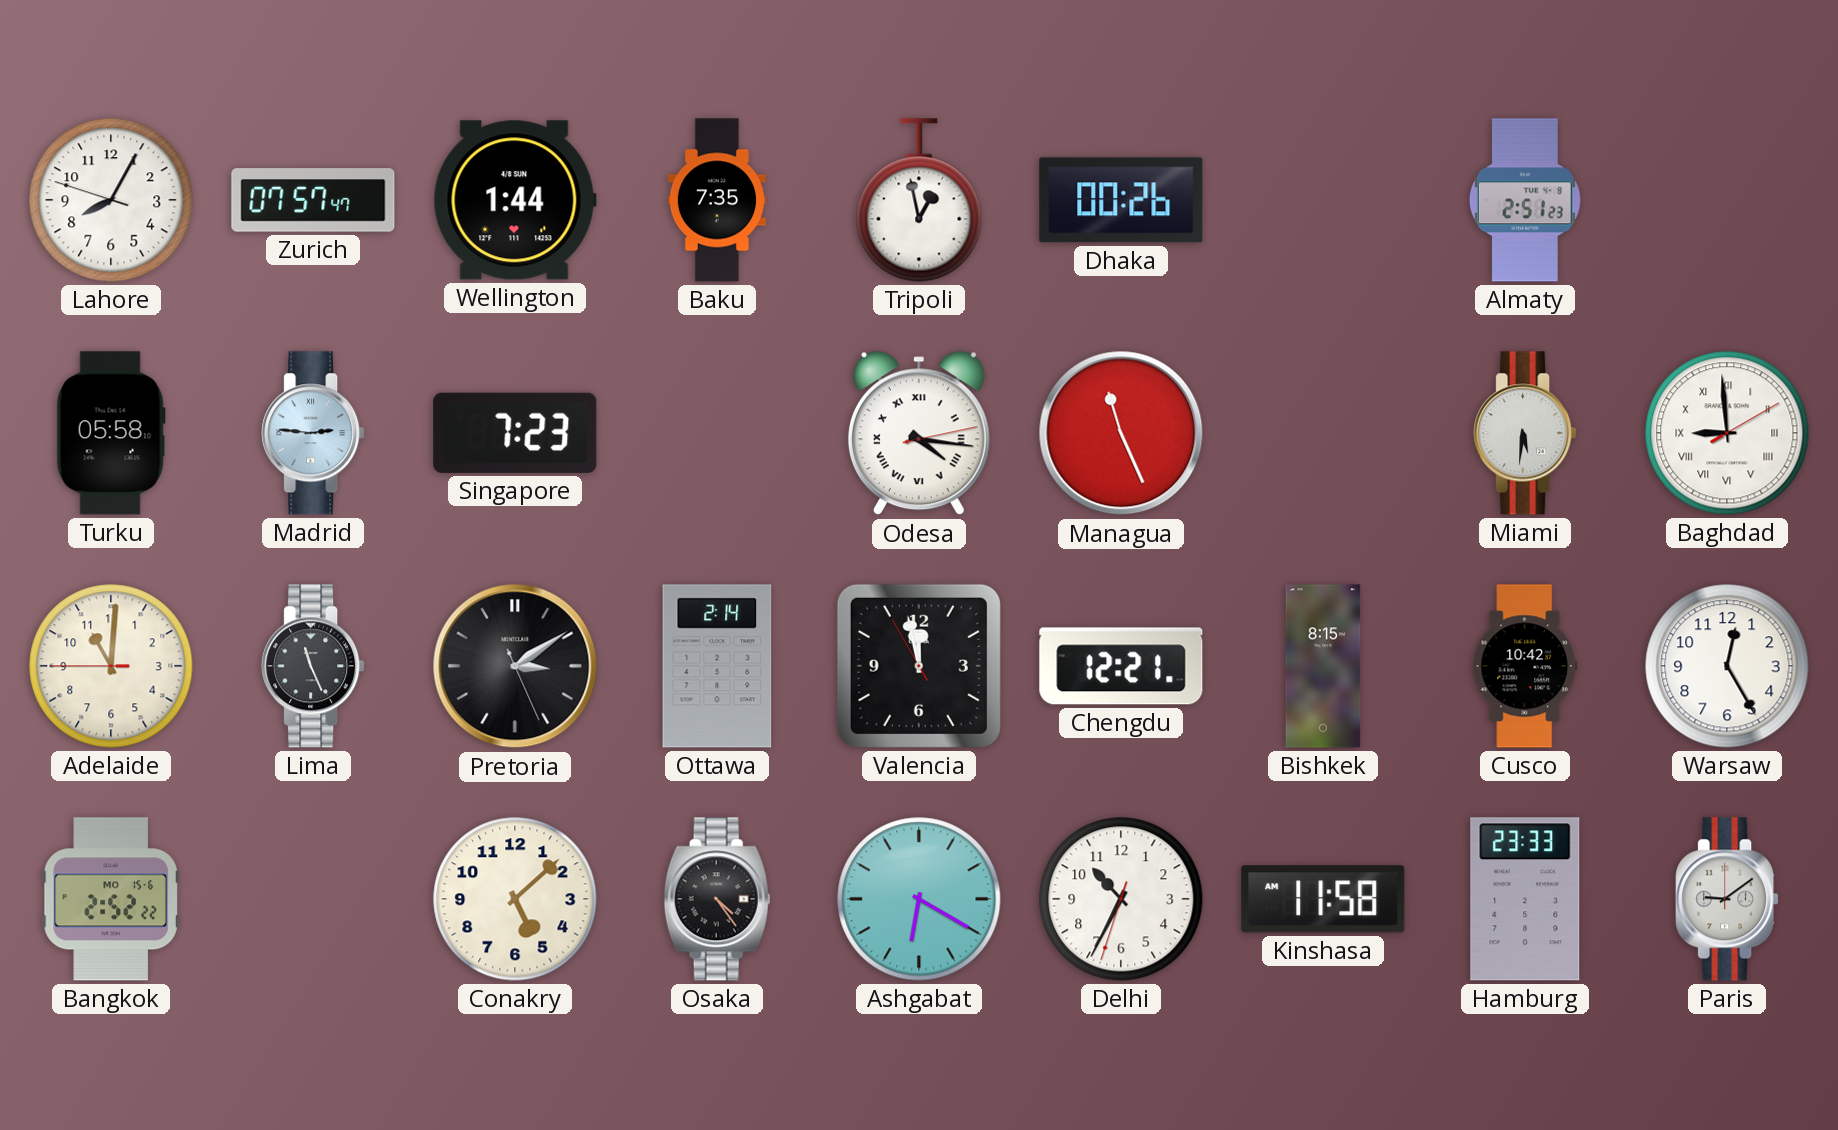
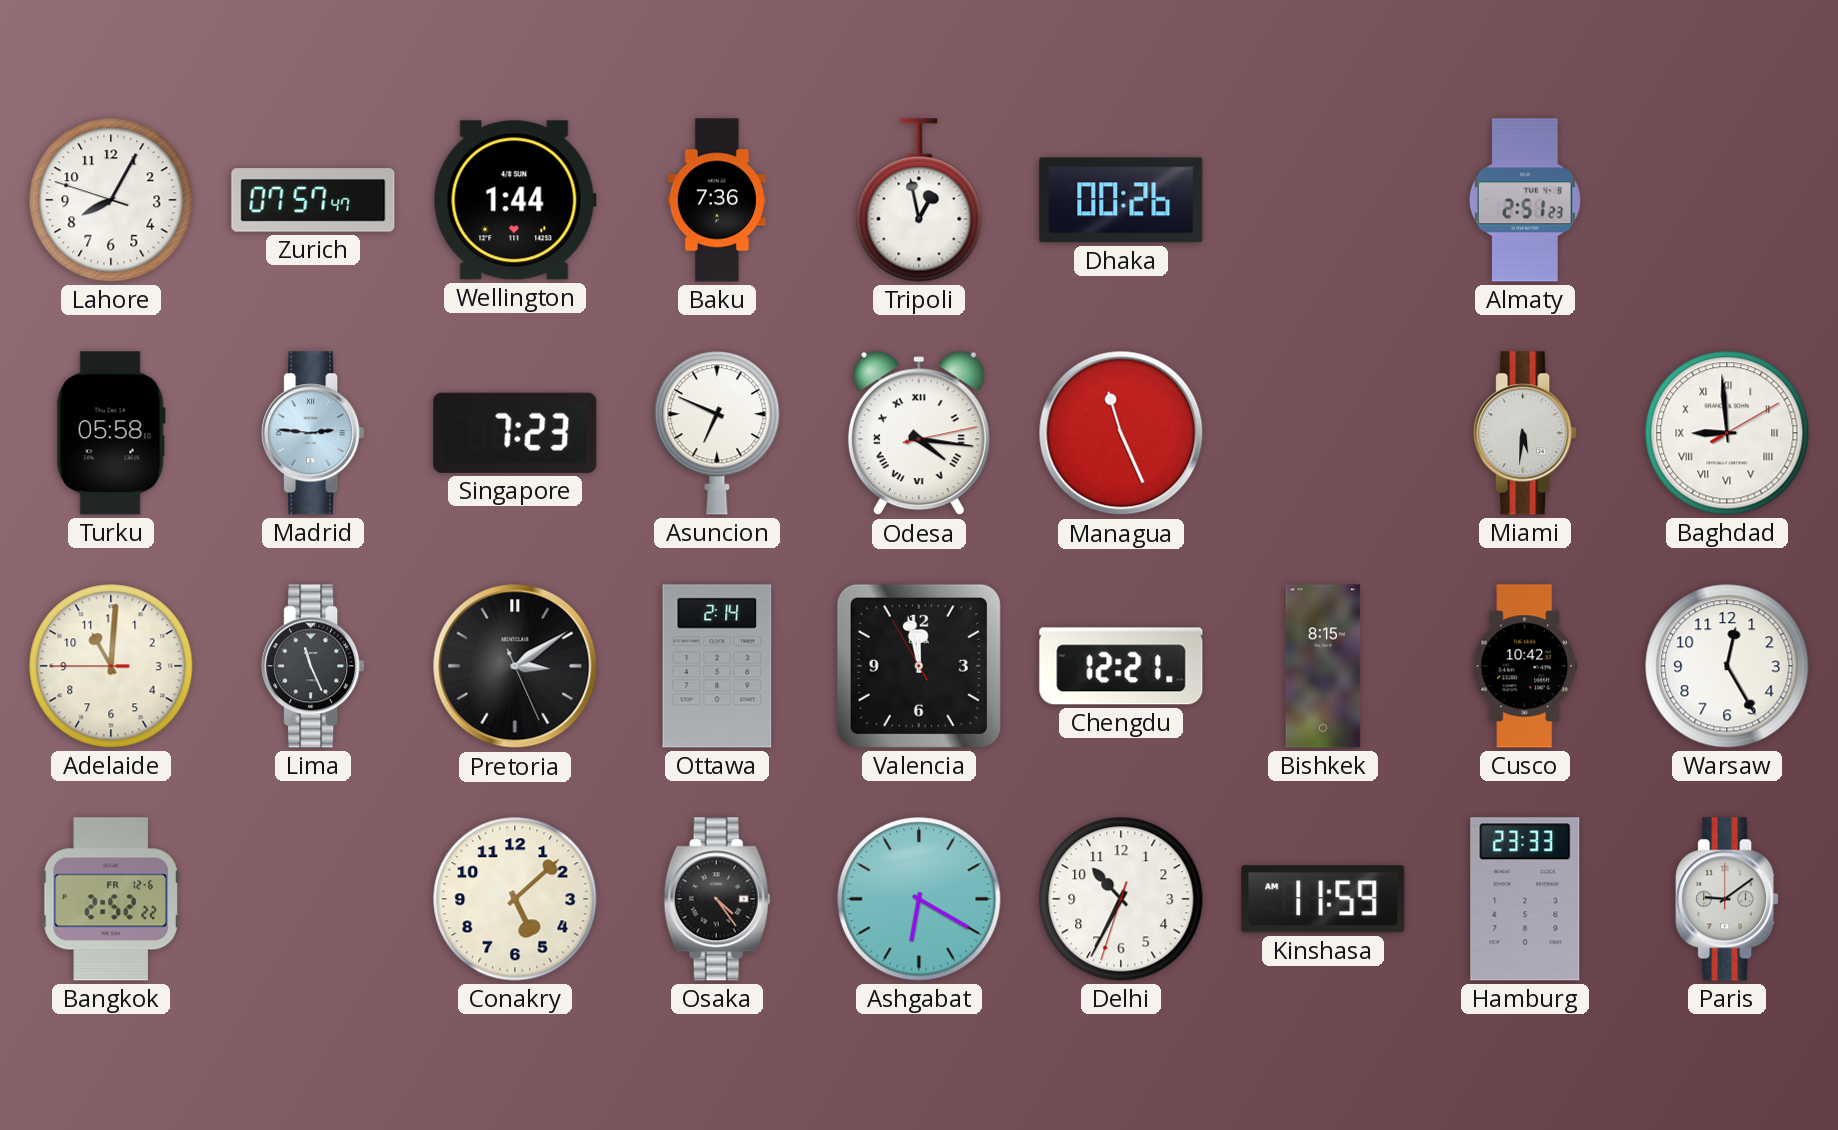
Baku: 7:35 -> 7:36 (717, 200)
Asuncion: none -> 6:49 (717, 433)
Bangkok date: MO 15-6 -> FR 12-6 (111, 899)
Kinshasa: 11:58 -> 11:59 (1323, 899)
